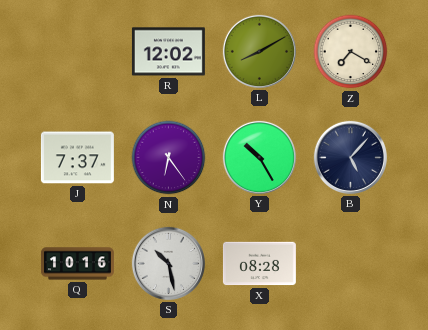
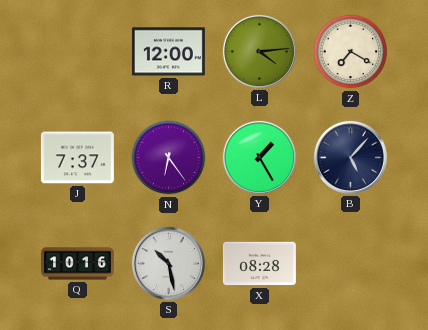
R: 12:02 -> 12:00 (168, 52)
L: 8:10 -> 4:14 (259, 51)
Y: 10:25 -> 1:25 (259, 157)
